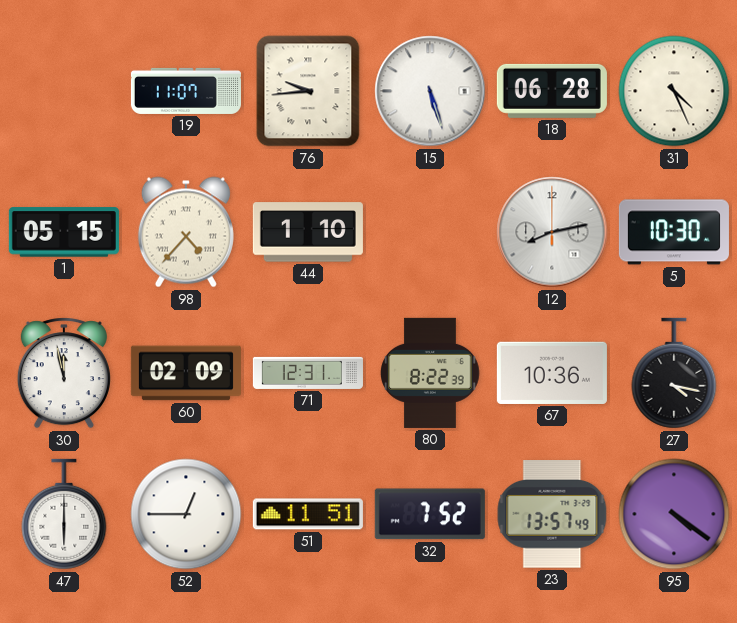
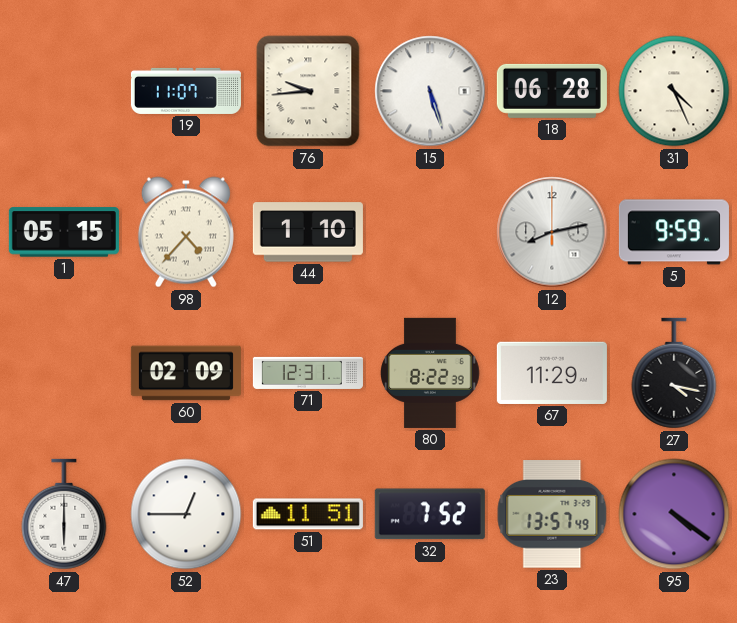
5: 10:30 -> 9:59 (674, 232)
30: 11:58 -> none (64, 373)
67: 10:36 -> 11:29 (552, 373)
